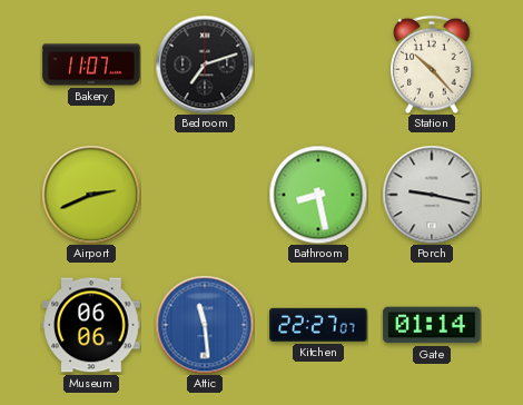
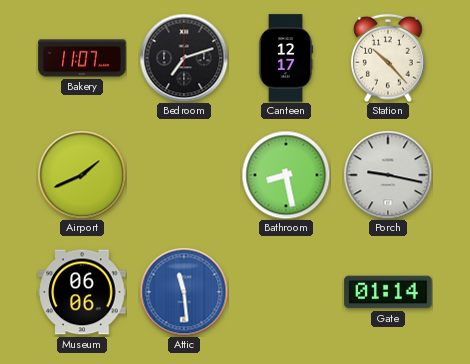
Canteen: none -> 12:17 (286, 58)
Airport: 2:41 -> 1:41 (82, 175)
Kitchen: 22:27 -> none (318, 325)
